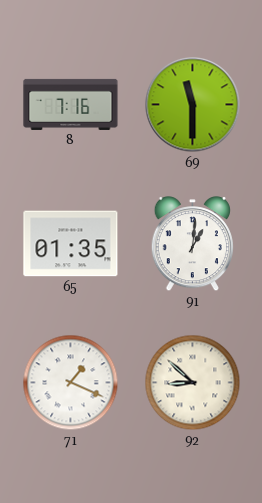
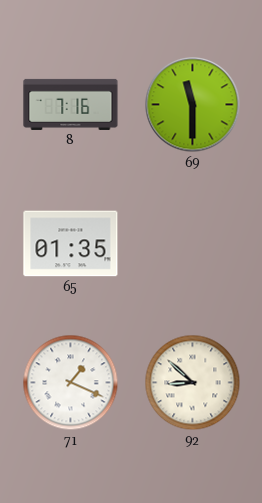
91: 1:01 -> none (192, 244)
